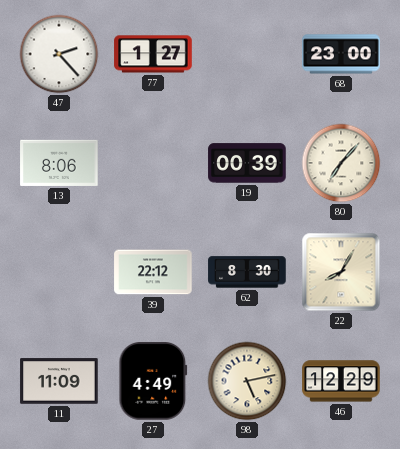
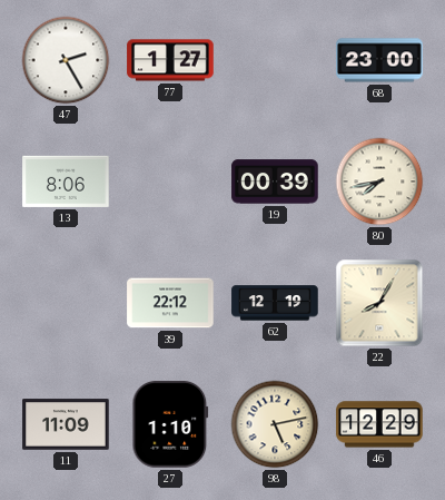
47: 2:23 -> 2:25 (66, 60)
80: 7:07 -> 7:43 (379, 182)
62: 8:30 -> 12:19 (275, 303)
27: 4:49 -> 1:10 (170, 424)
